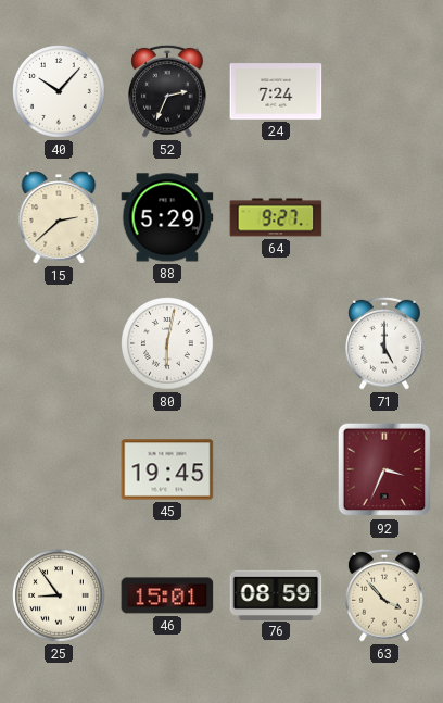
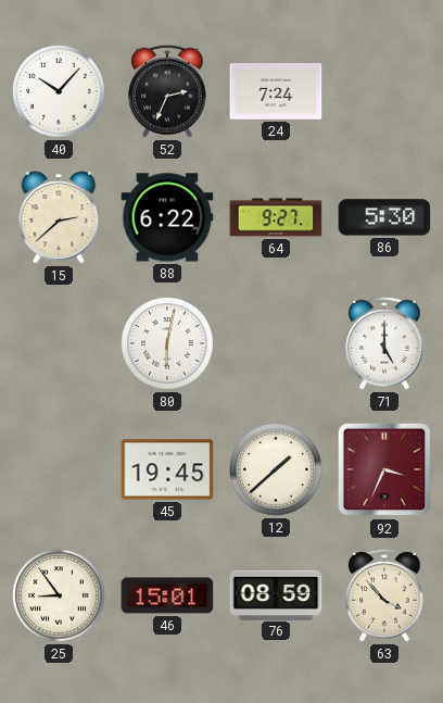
88: 5:29 -> 6:22 (167, 217)
86: none -> 5:30 (384, 217)
12: none -> 1:38 (277, 470)
